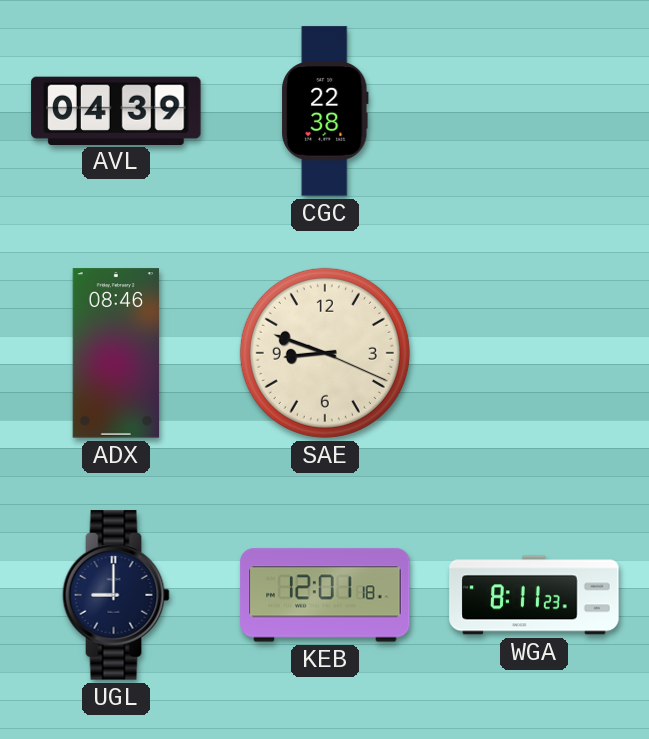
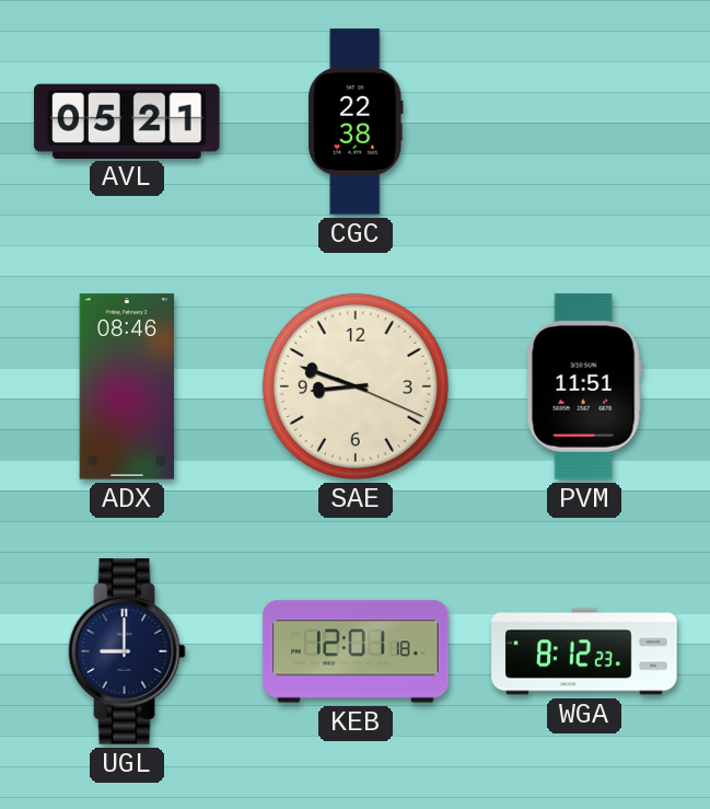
AVL: 04:39 -> 05:21 (127, 120)
PVM: none -> 11:51 (584, 386)
WGA: 8:11 -> 8:12 (584, 651)
